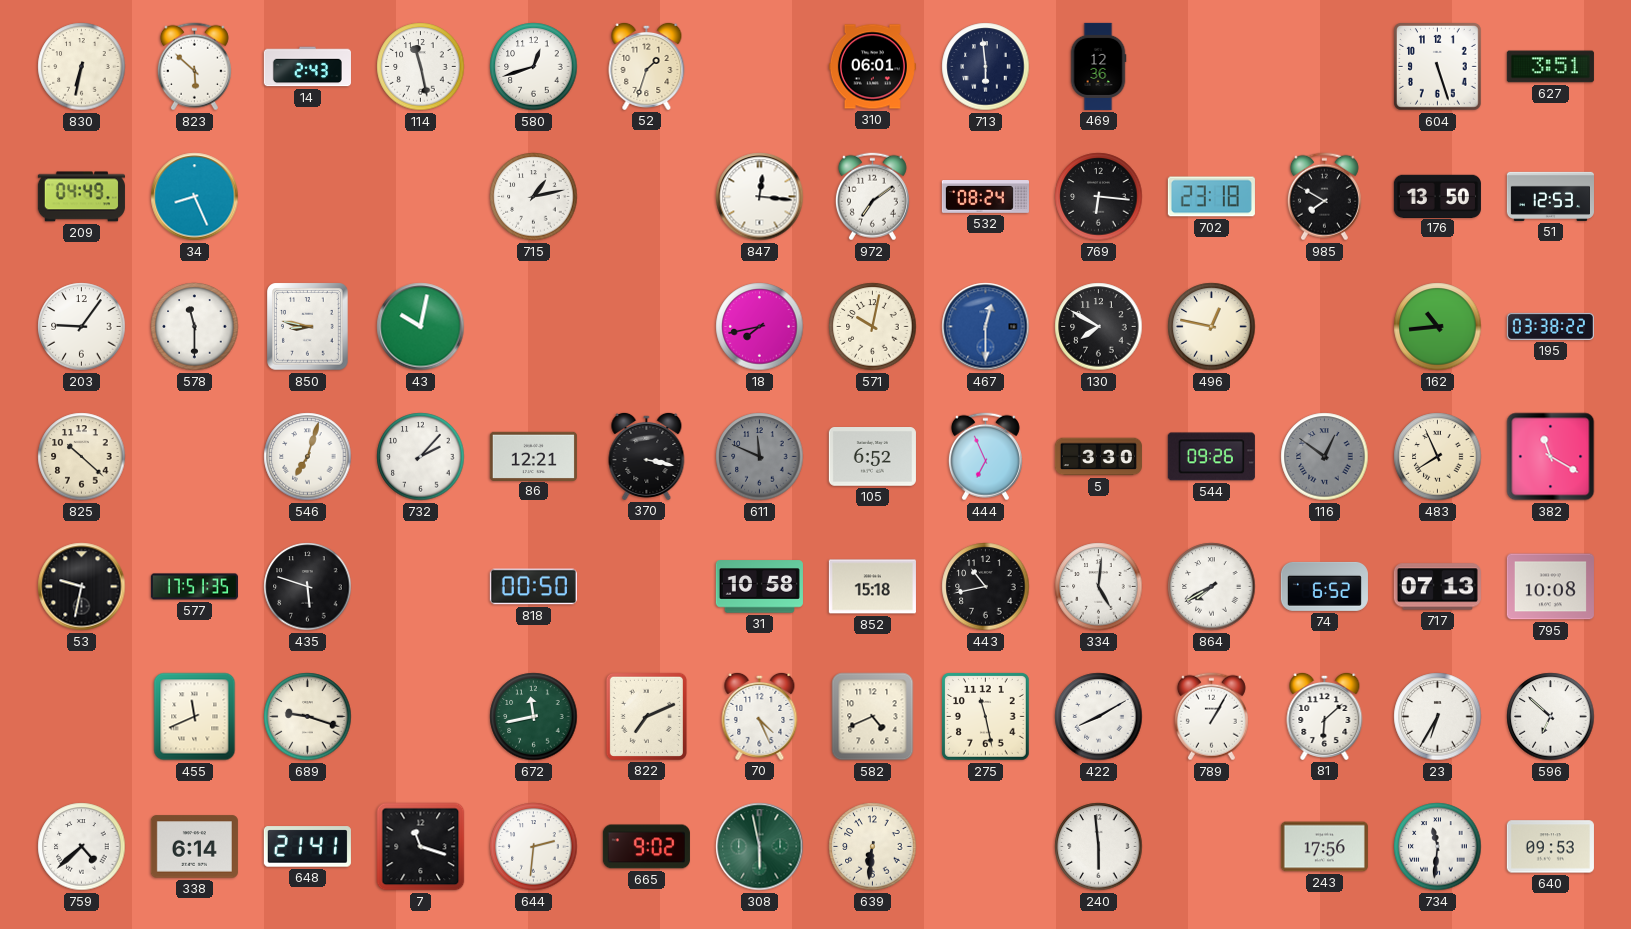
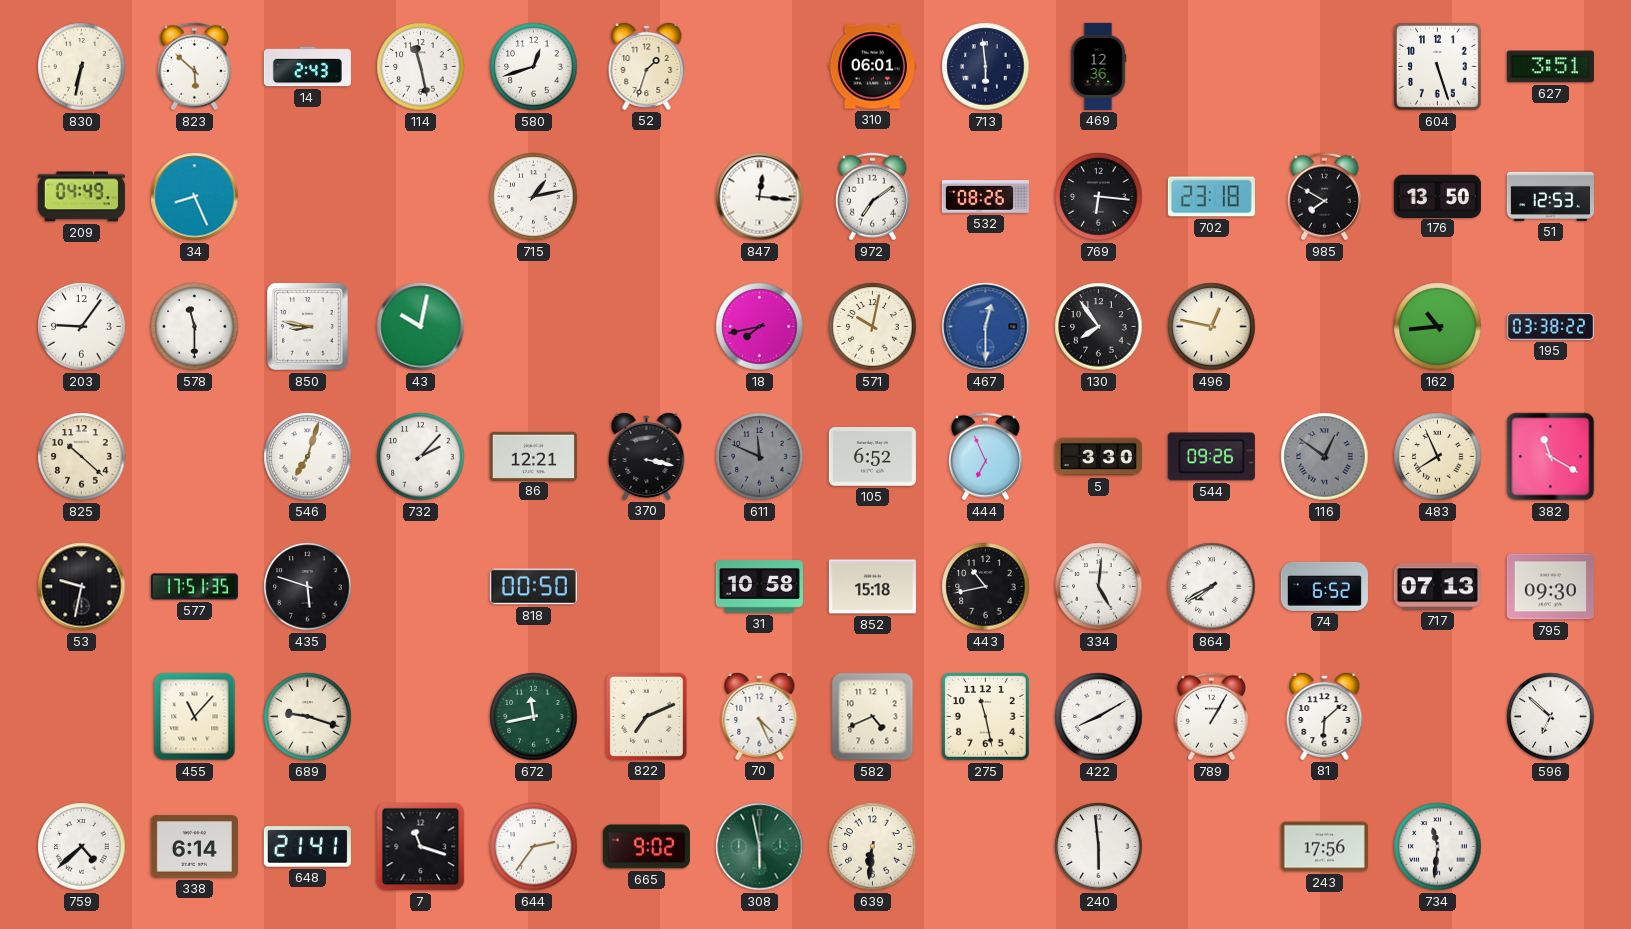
532: 08:24 -> 08:26 (985, 197)
130: 7:50 -> 7:54 (1099, 327)
795: 10:08 -> 09:30 (1550, 587)
455: 11:41 -> 11:07 (195, 717)
23: 6:35 -> none (1438, 717)
644: 2:31 -> 2:36 (534, 847)
640: 09:53 -> none (1550, 847)
